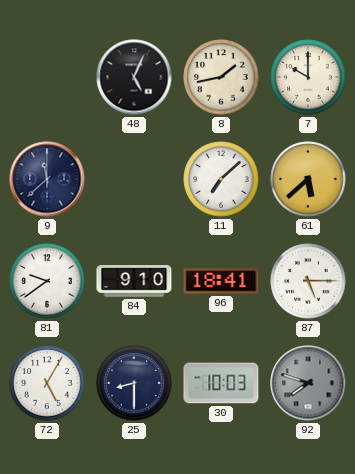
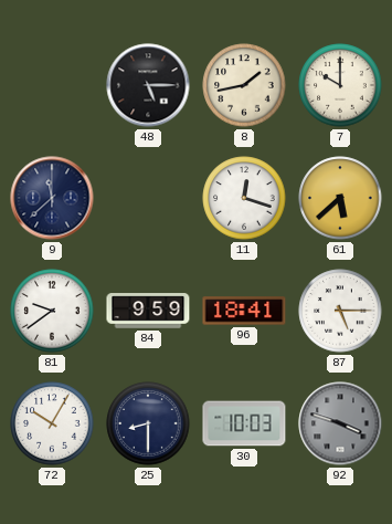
48: 5:04 -> 5:15 (148, 85)
11: 7:08 -> 12:18 (244, 198)
84: 9:10 -> 9:59 (148, 311)
72: 5:05 -> 10:05 (52, 423)
92: 7:48 -> 3:48 (340, 423)
